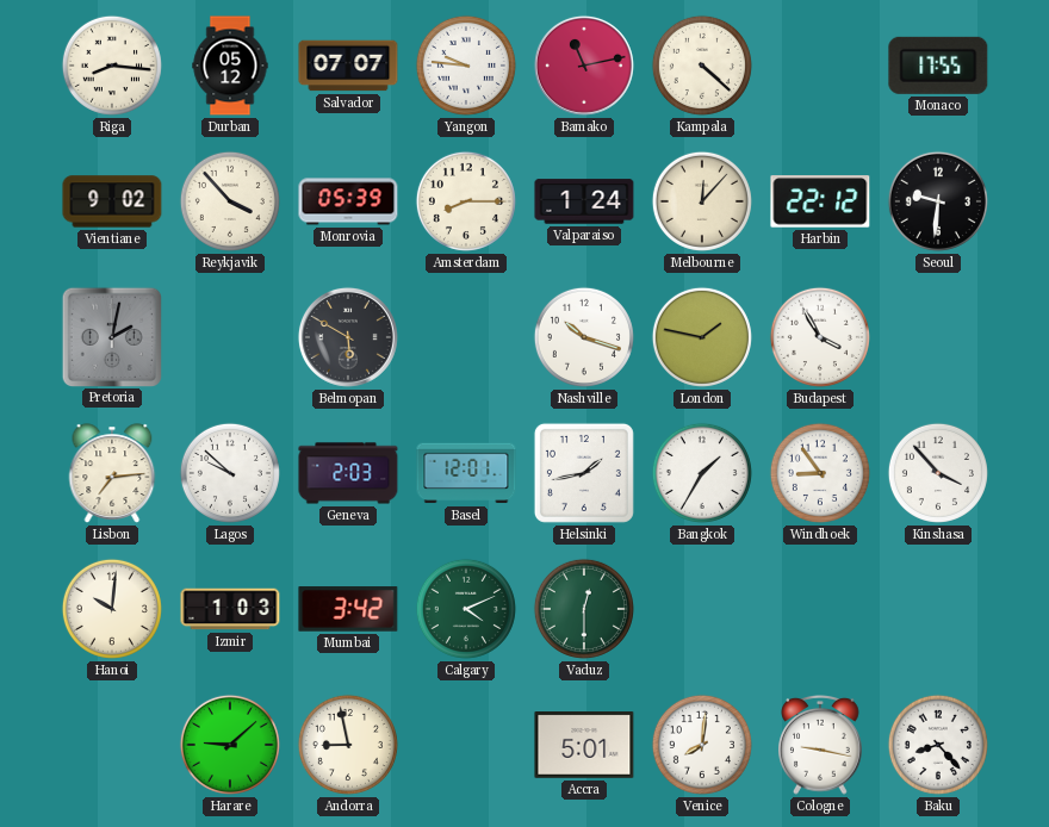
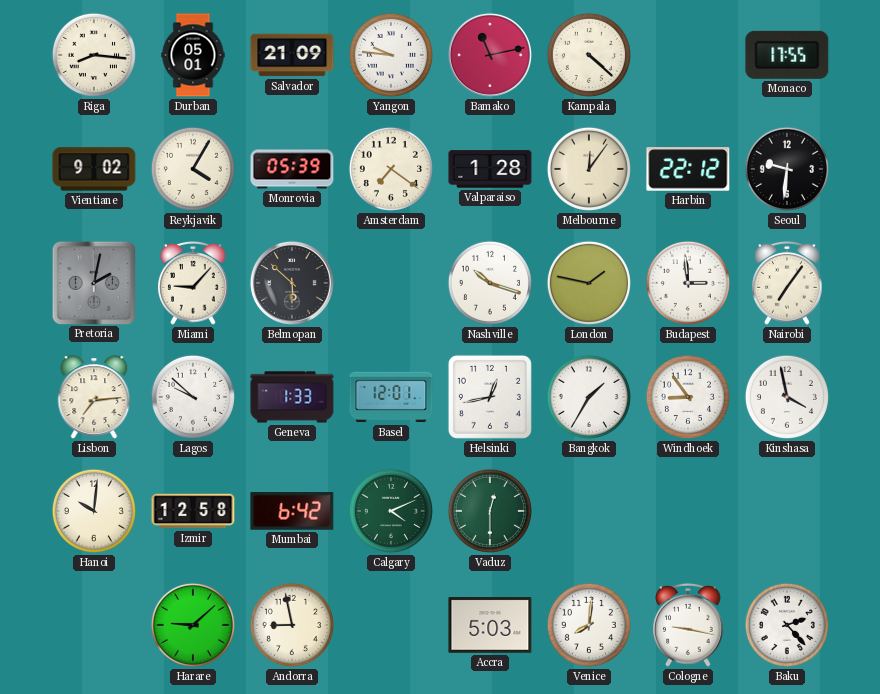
Durban: 05:12 -> 05:01 (193, 55)
Salvador: 07:07 -> 21:09 (292, 55)
Reykjavik: 3:53 -> 4:05 (193, 169)
Amsterdam: 8:15 -> 7:21 (391, 169)
Valparaiso: 1:24 -> 1:28 (490, 169)
Melbourne: 12:07 -> 12:06 (589, 169)
Miami: none -> 9:07 (193, 284)
Belmopan: 5:50 -> 5:52 (292, 283)
Budapest: 3:55 -> 2:59 (688, 283)
Nairobi: none -> 7:06 (787, 284)
Geneva: 2:03 -> 1:33 (292, 397)
Helsinki: 1:43 -> 12:43 (490, 397)
Kinshasa: 3:53 -> 3:58 (787, 397)
Izmir: 1:03 -> 12:58 (193, 511)
Mumbai: 3:42 -> 6:42 (292, 511)
Accra: 5:01 -> 5:03 (490, 625)
Baku: 8:23 -> 2:23 (787, 625)
